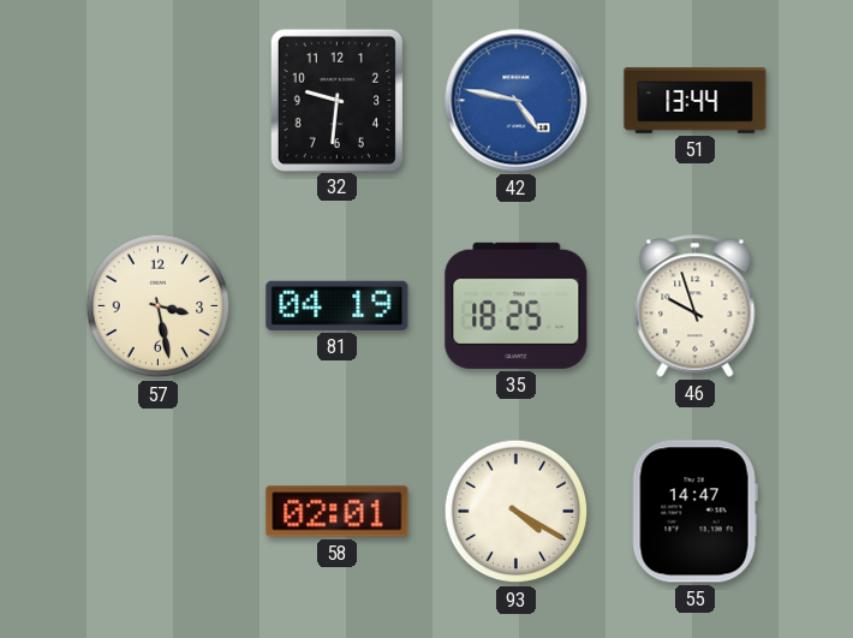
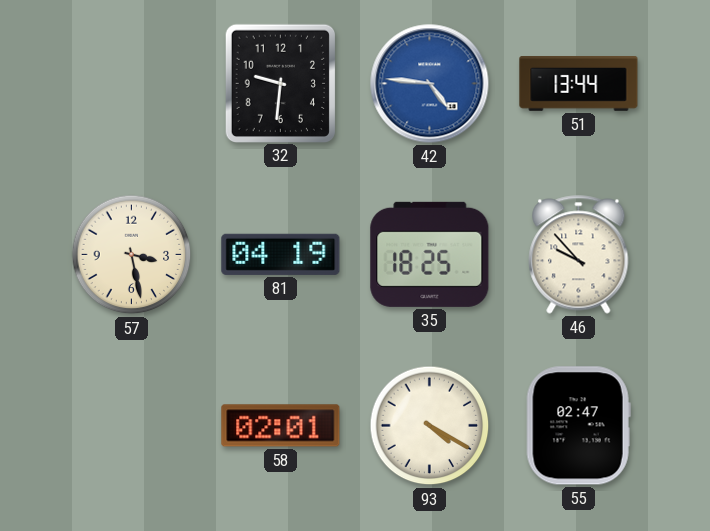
42: 4:47 -> 4:46 (430, 84)
46: 9:57 -> 9:53 (579, 255)
55: 14:47 -> 02:47 (578, 426)
